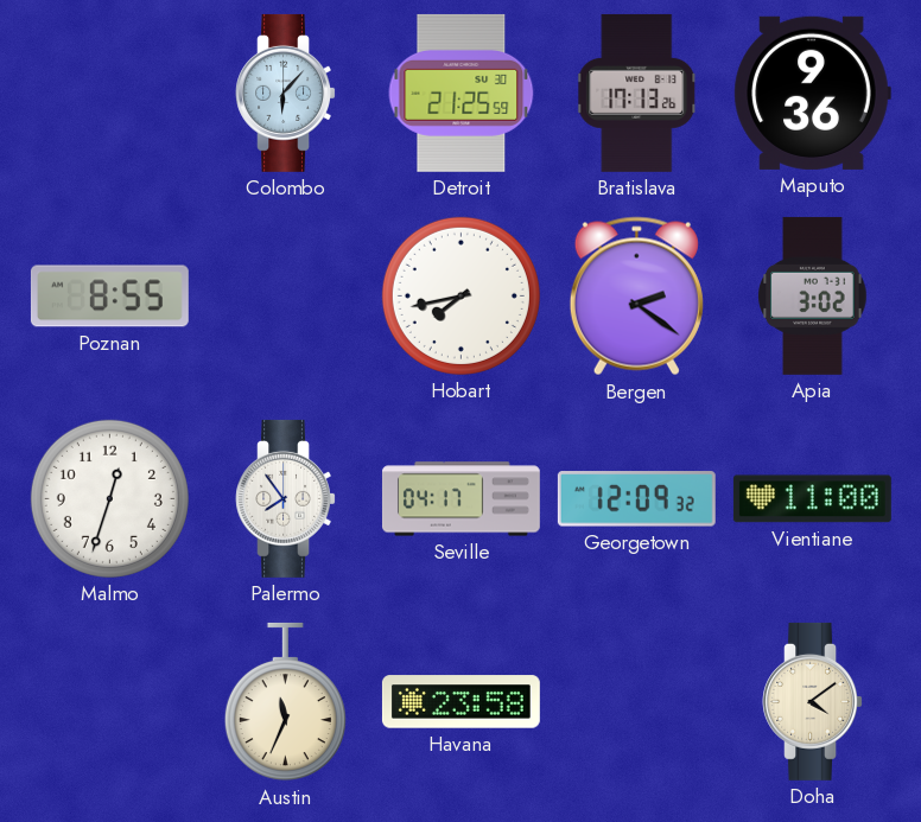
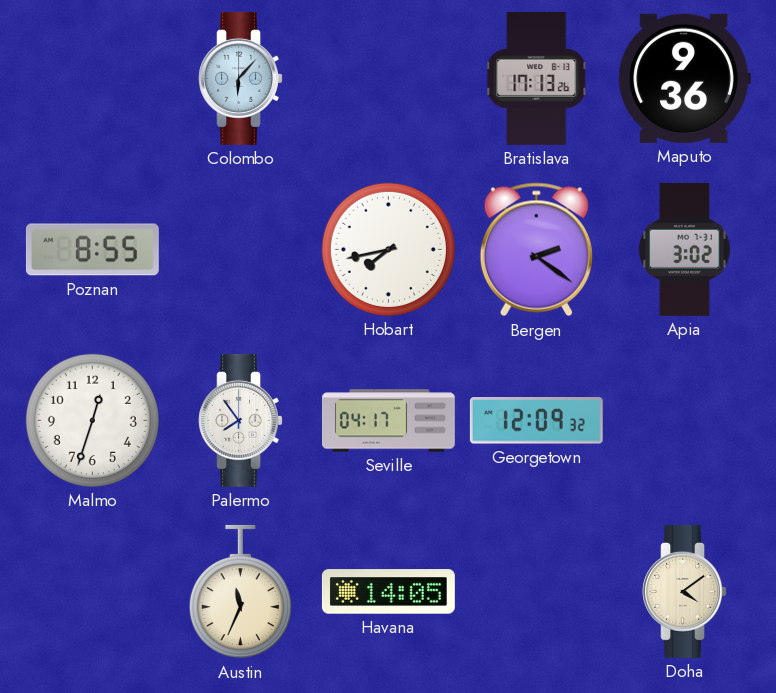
Detroit: 21:25 -> none (462, 93)
Vientiane: 11:00 -> none (812, 499)
Havana: 23:58 -> 14:05 (388, 592)
